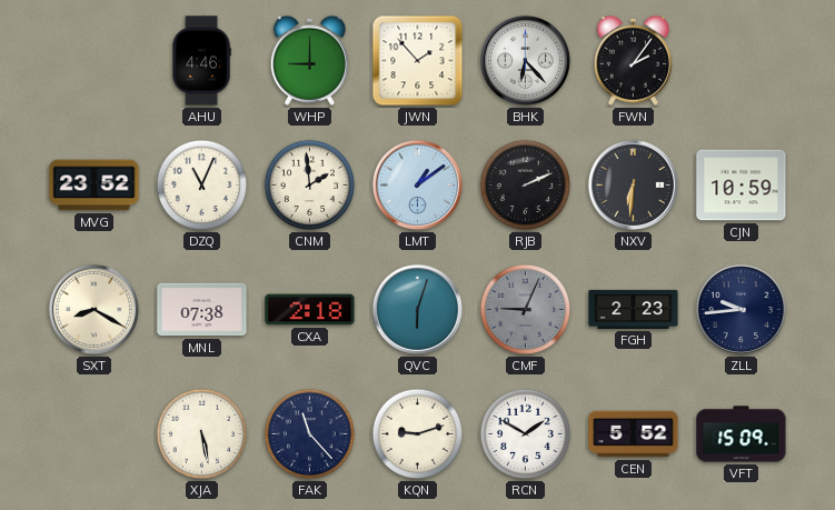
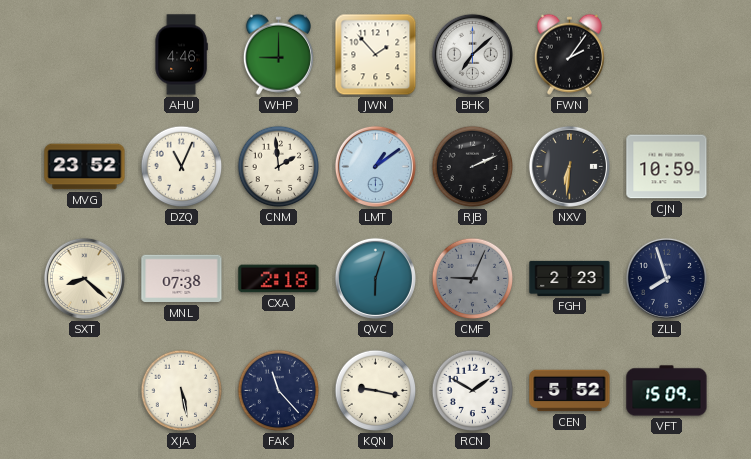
BHK: 6:23 -> 7:08 (472, 54)
SXT: 8:20 -> 8:22 (84, 278)
ZLL: 9:44 -> 7:57 (666, 278)
KQN: 9:12 -> 9:17 (376, 391)
